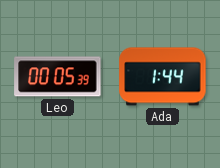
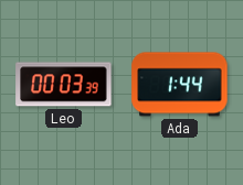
Leo: 00:05 -> 00:03 (64, 85)
